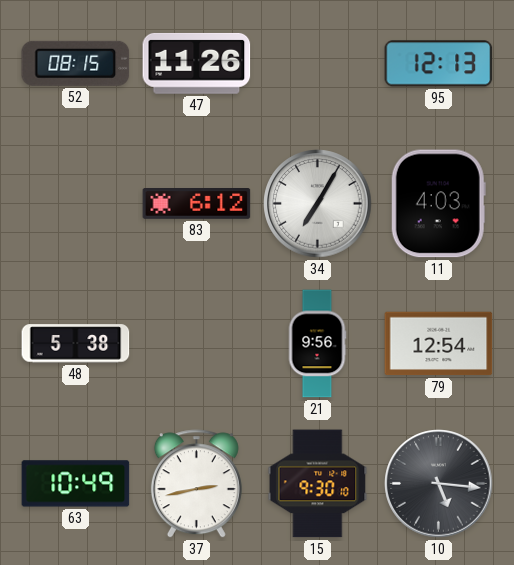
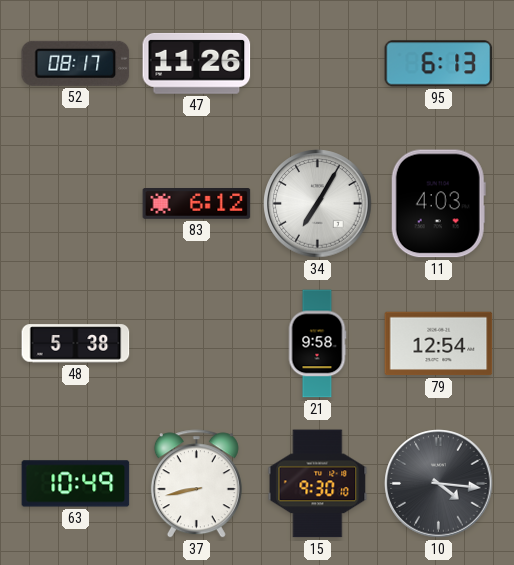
52: 08:15 -> 08:17 (76, 63)
95: 12:13 -> 6:13 (439, 64)
21: 9:56 -> 9:58 (317, 344)
37: 2:43 -> 8:43 (196, 484)
10: 5:16 -> 4:16 (439, 484)
